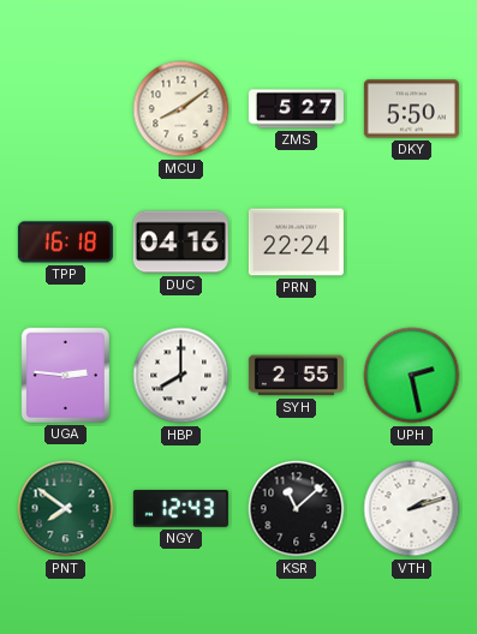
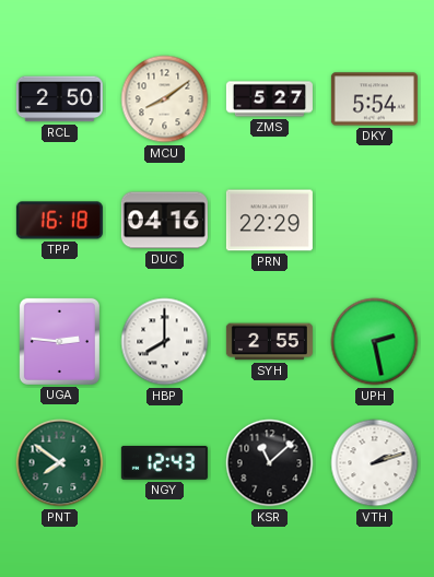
RCL: none -> 2:50 (59, 99)
DKY: 5:50 -> 5:54 (374, 99)
PRN: 22:24 -> 22:29 (269, 221)
